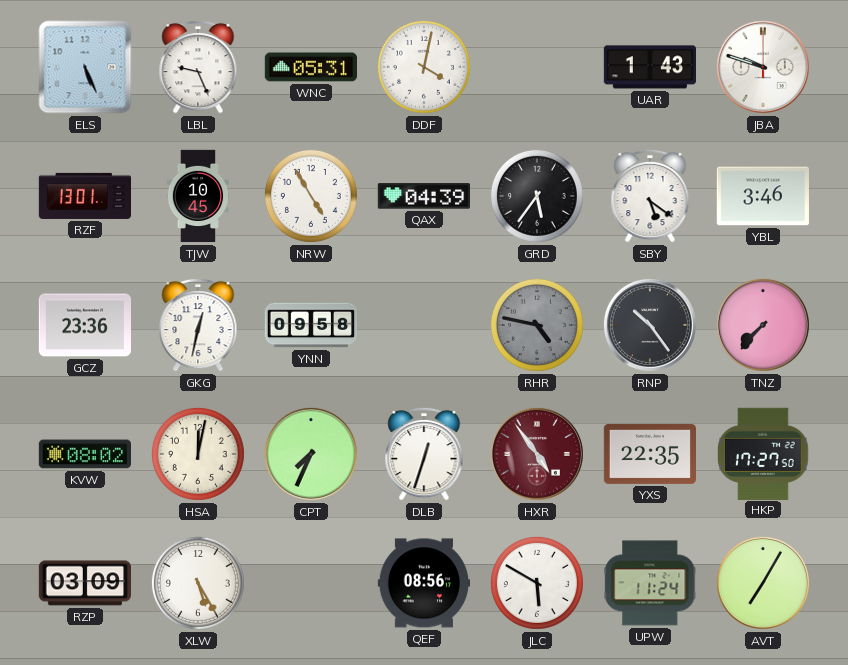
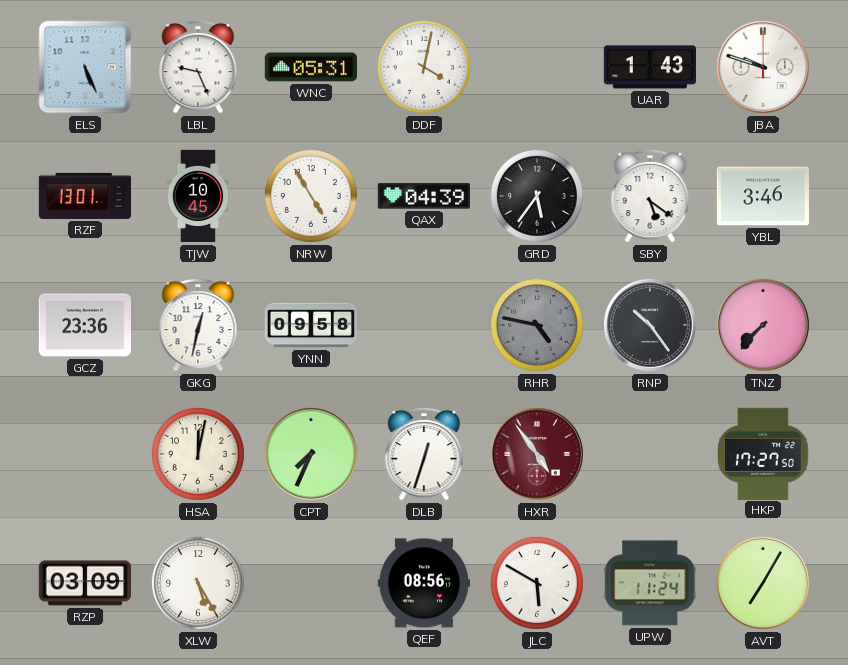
KVW: 08:02 -> none (84, 454)
YXS: 22:35 -> none (649, 454)
